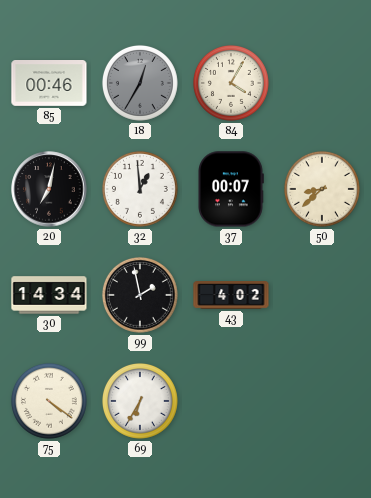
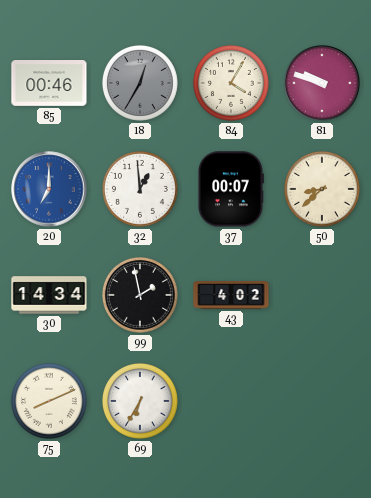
81: none -> 9:48 (322, 83)
20: 7:02 -> 7:00 (49, 189)
20 dial: black -> blue (49, 189)
75: 4:21 -> 8:11 (49, 401)
